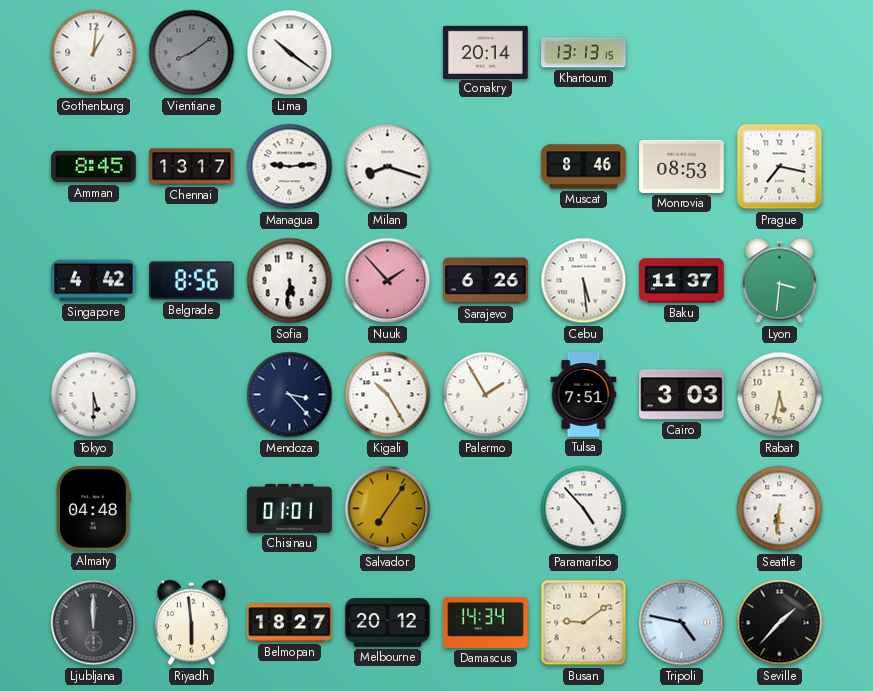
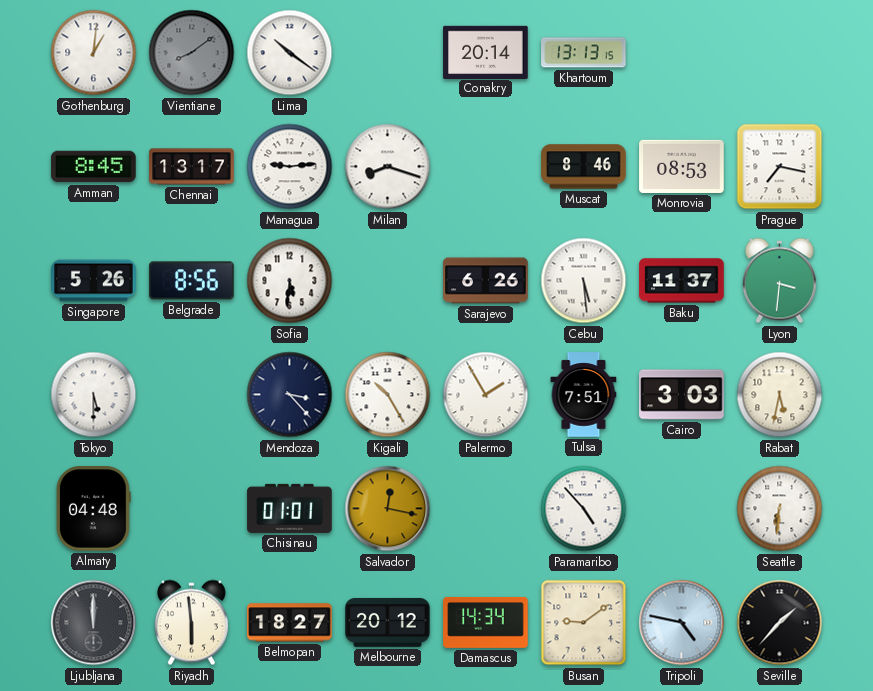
Singapore: 4:42 -> 5:26 (94, 281)
Nuuk: 1:53 -> none (388, 281)
Salvador: 7:06 -> 12:17 (388, 509)
